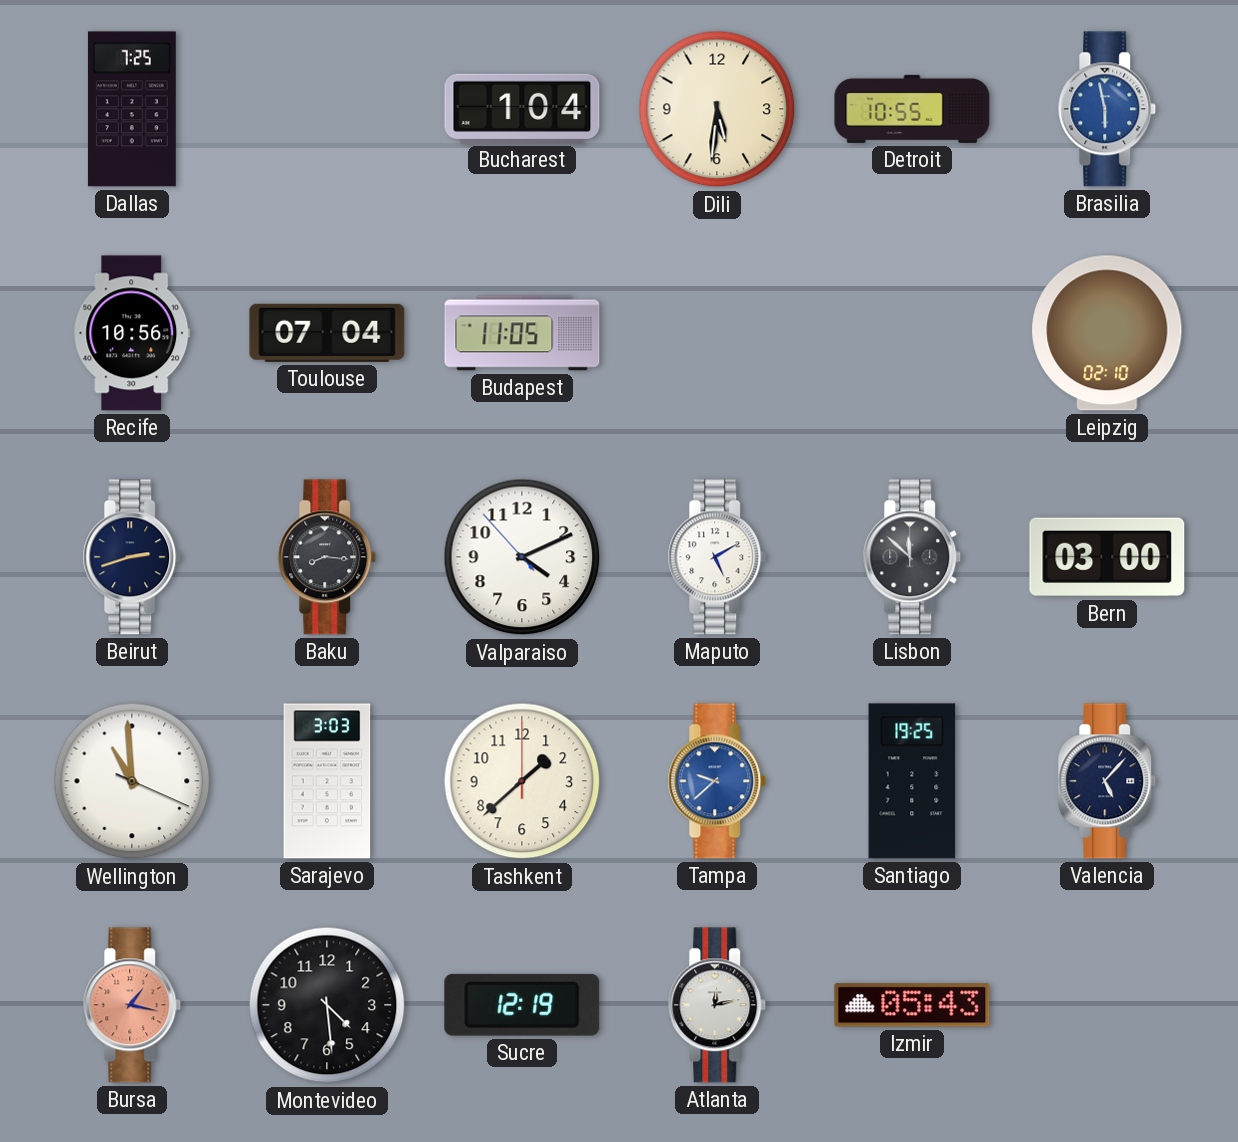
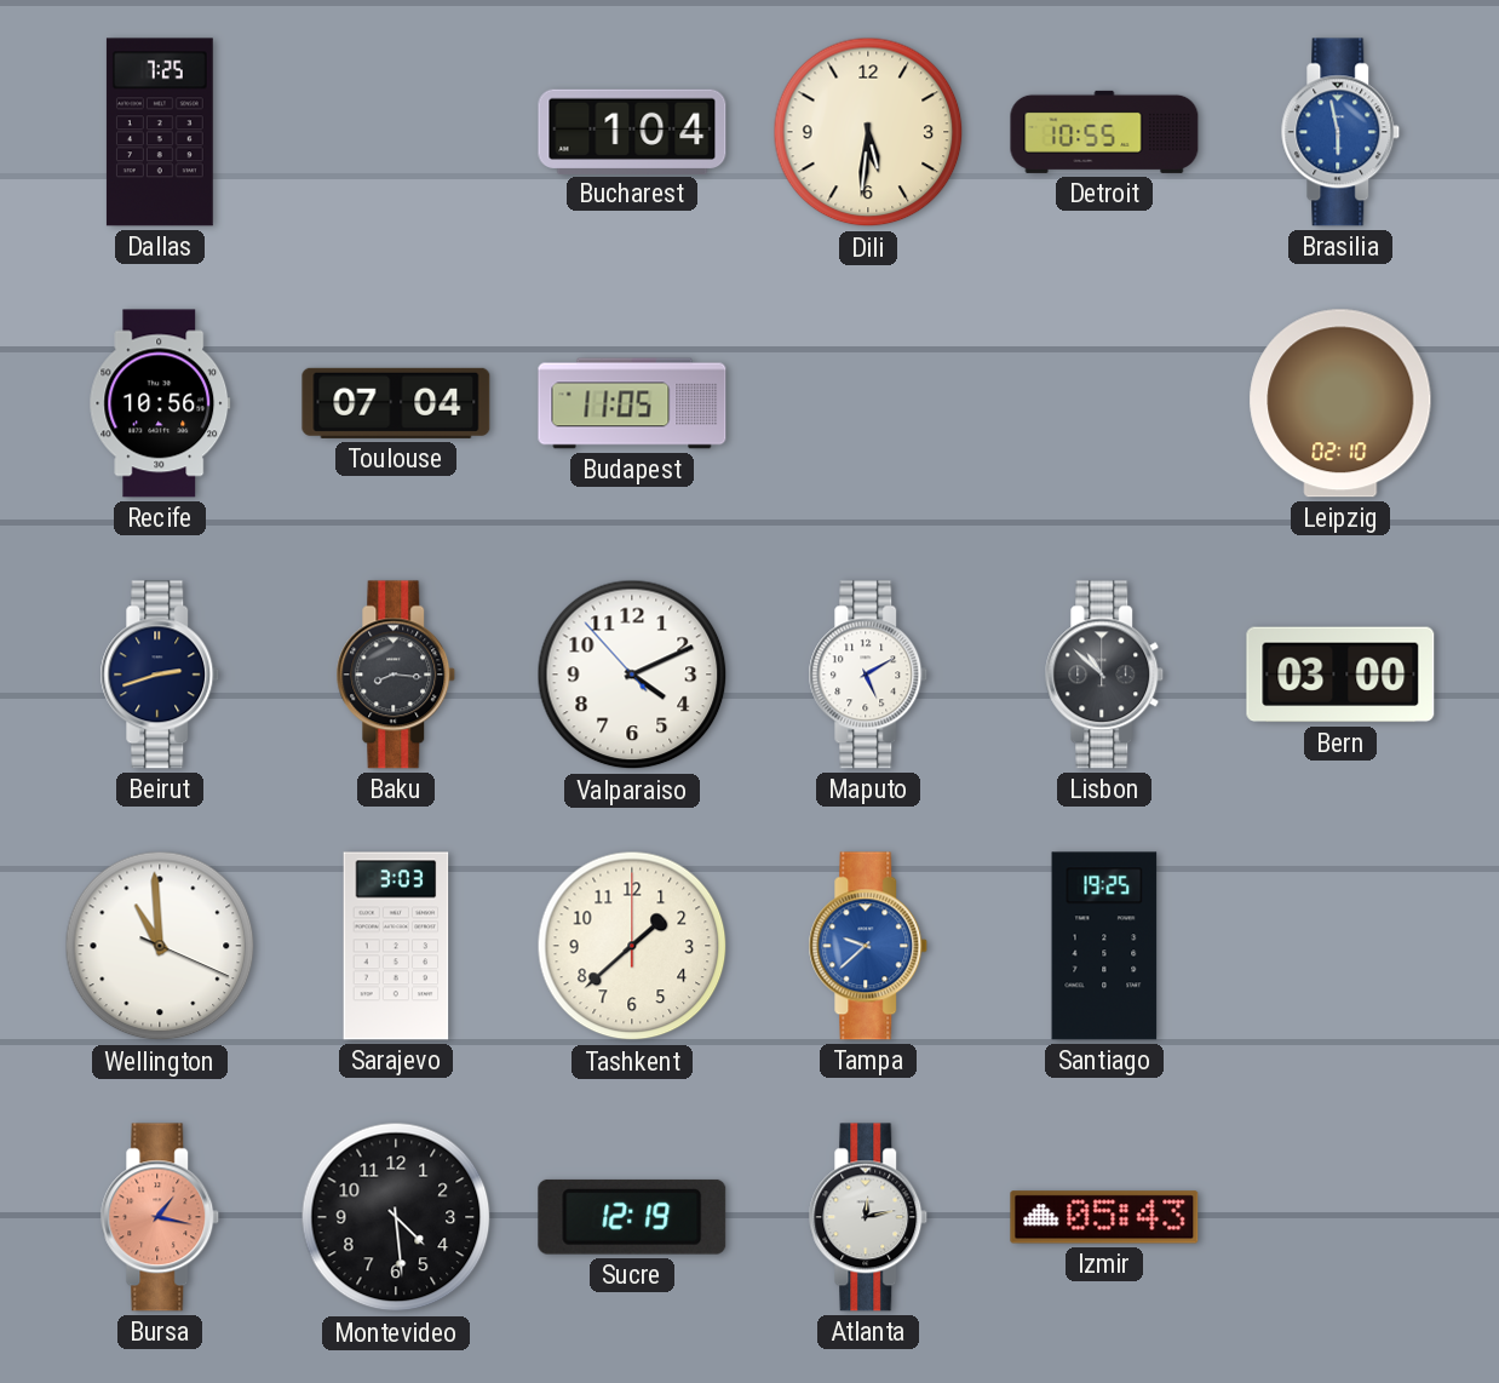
Lisbon: 11:52 -> 10:52 (1104, 675)
Valencia: 5:07 -> none (1107, 781)
